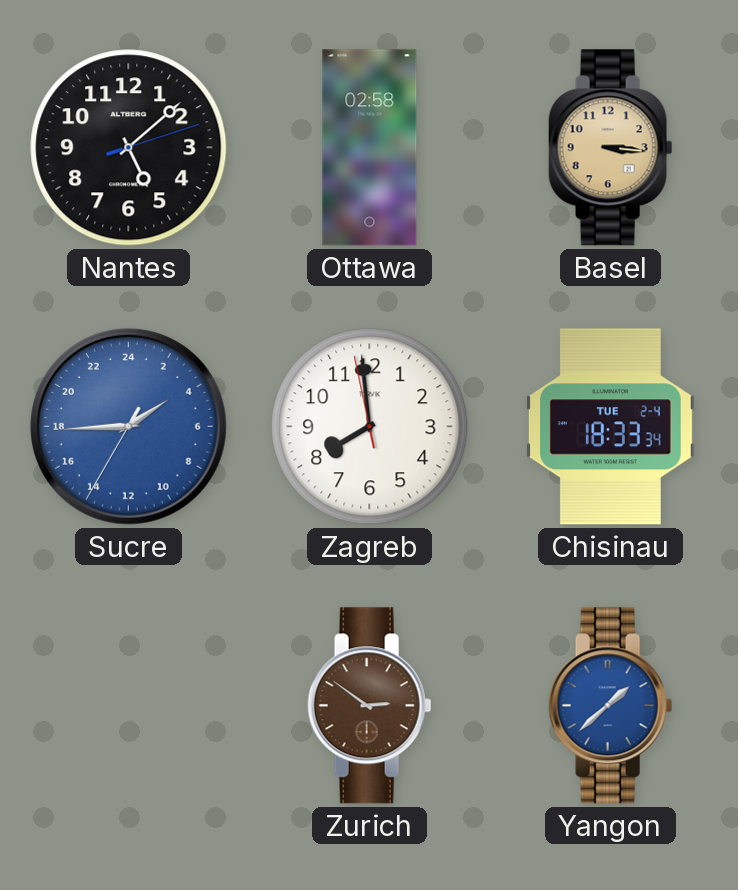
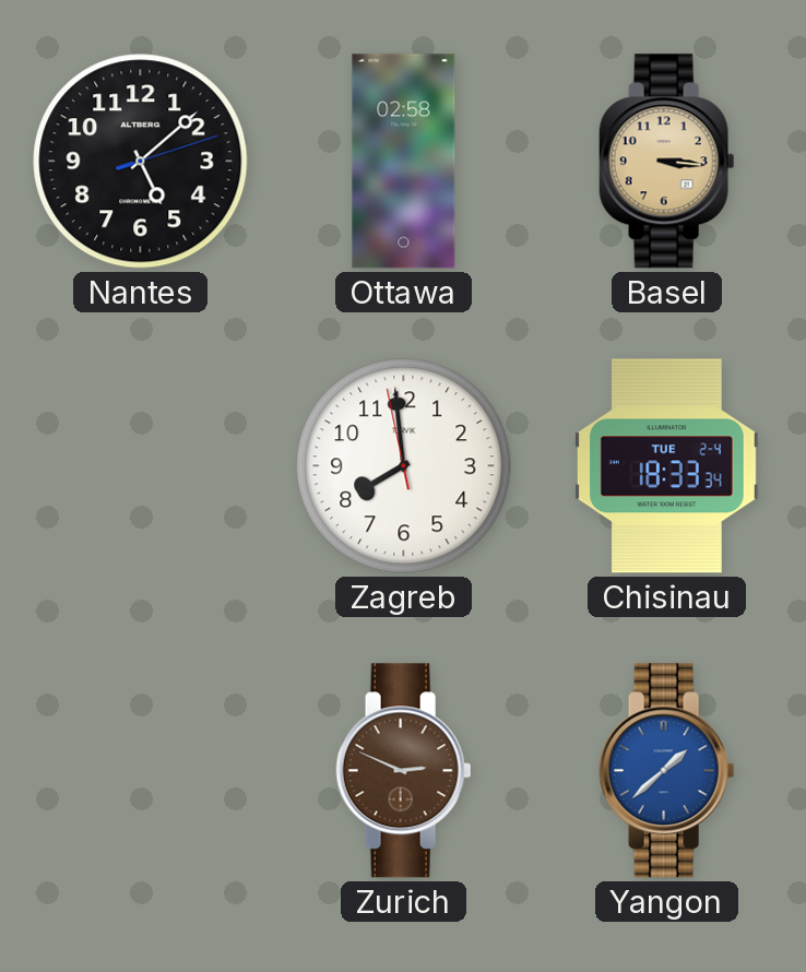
Sucre: 3:44 -> none (129, 427)
Zurich: 2:51 -> 2:49 (404, 771)
